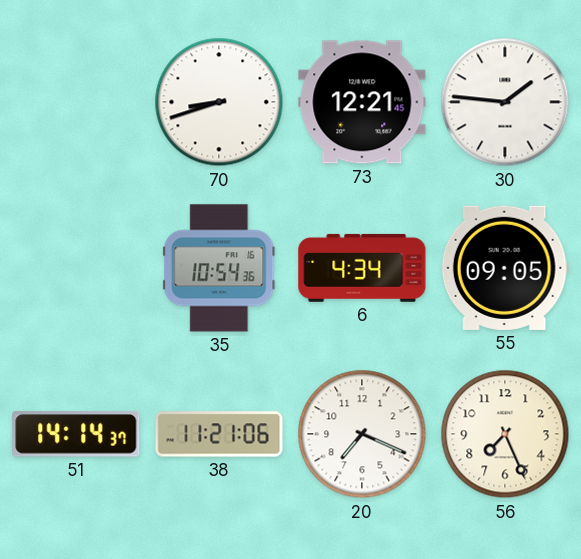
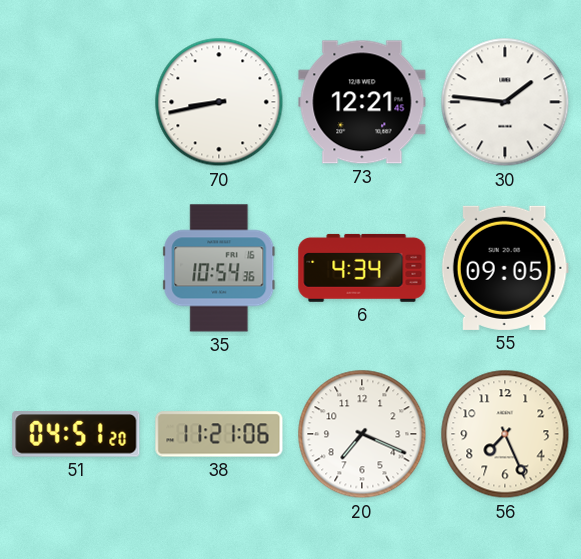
70: 8:42 -> 8:43 (219, 102)
51: 14:14 -> 04:51 (76, 434)
